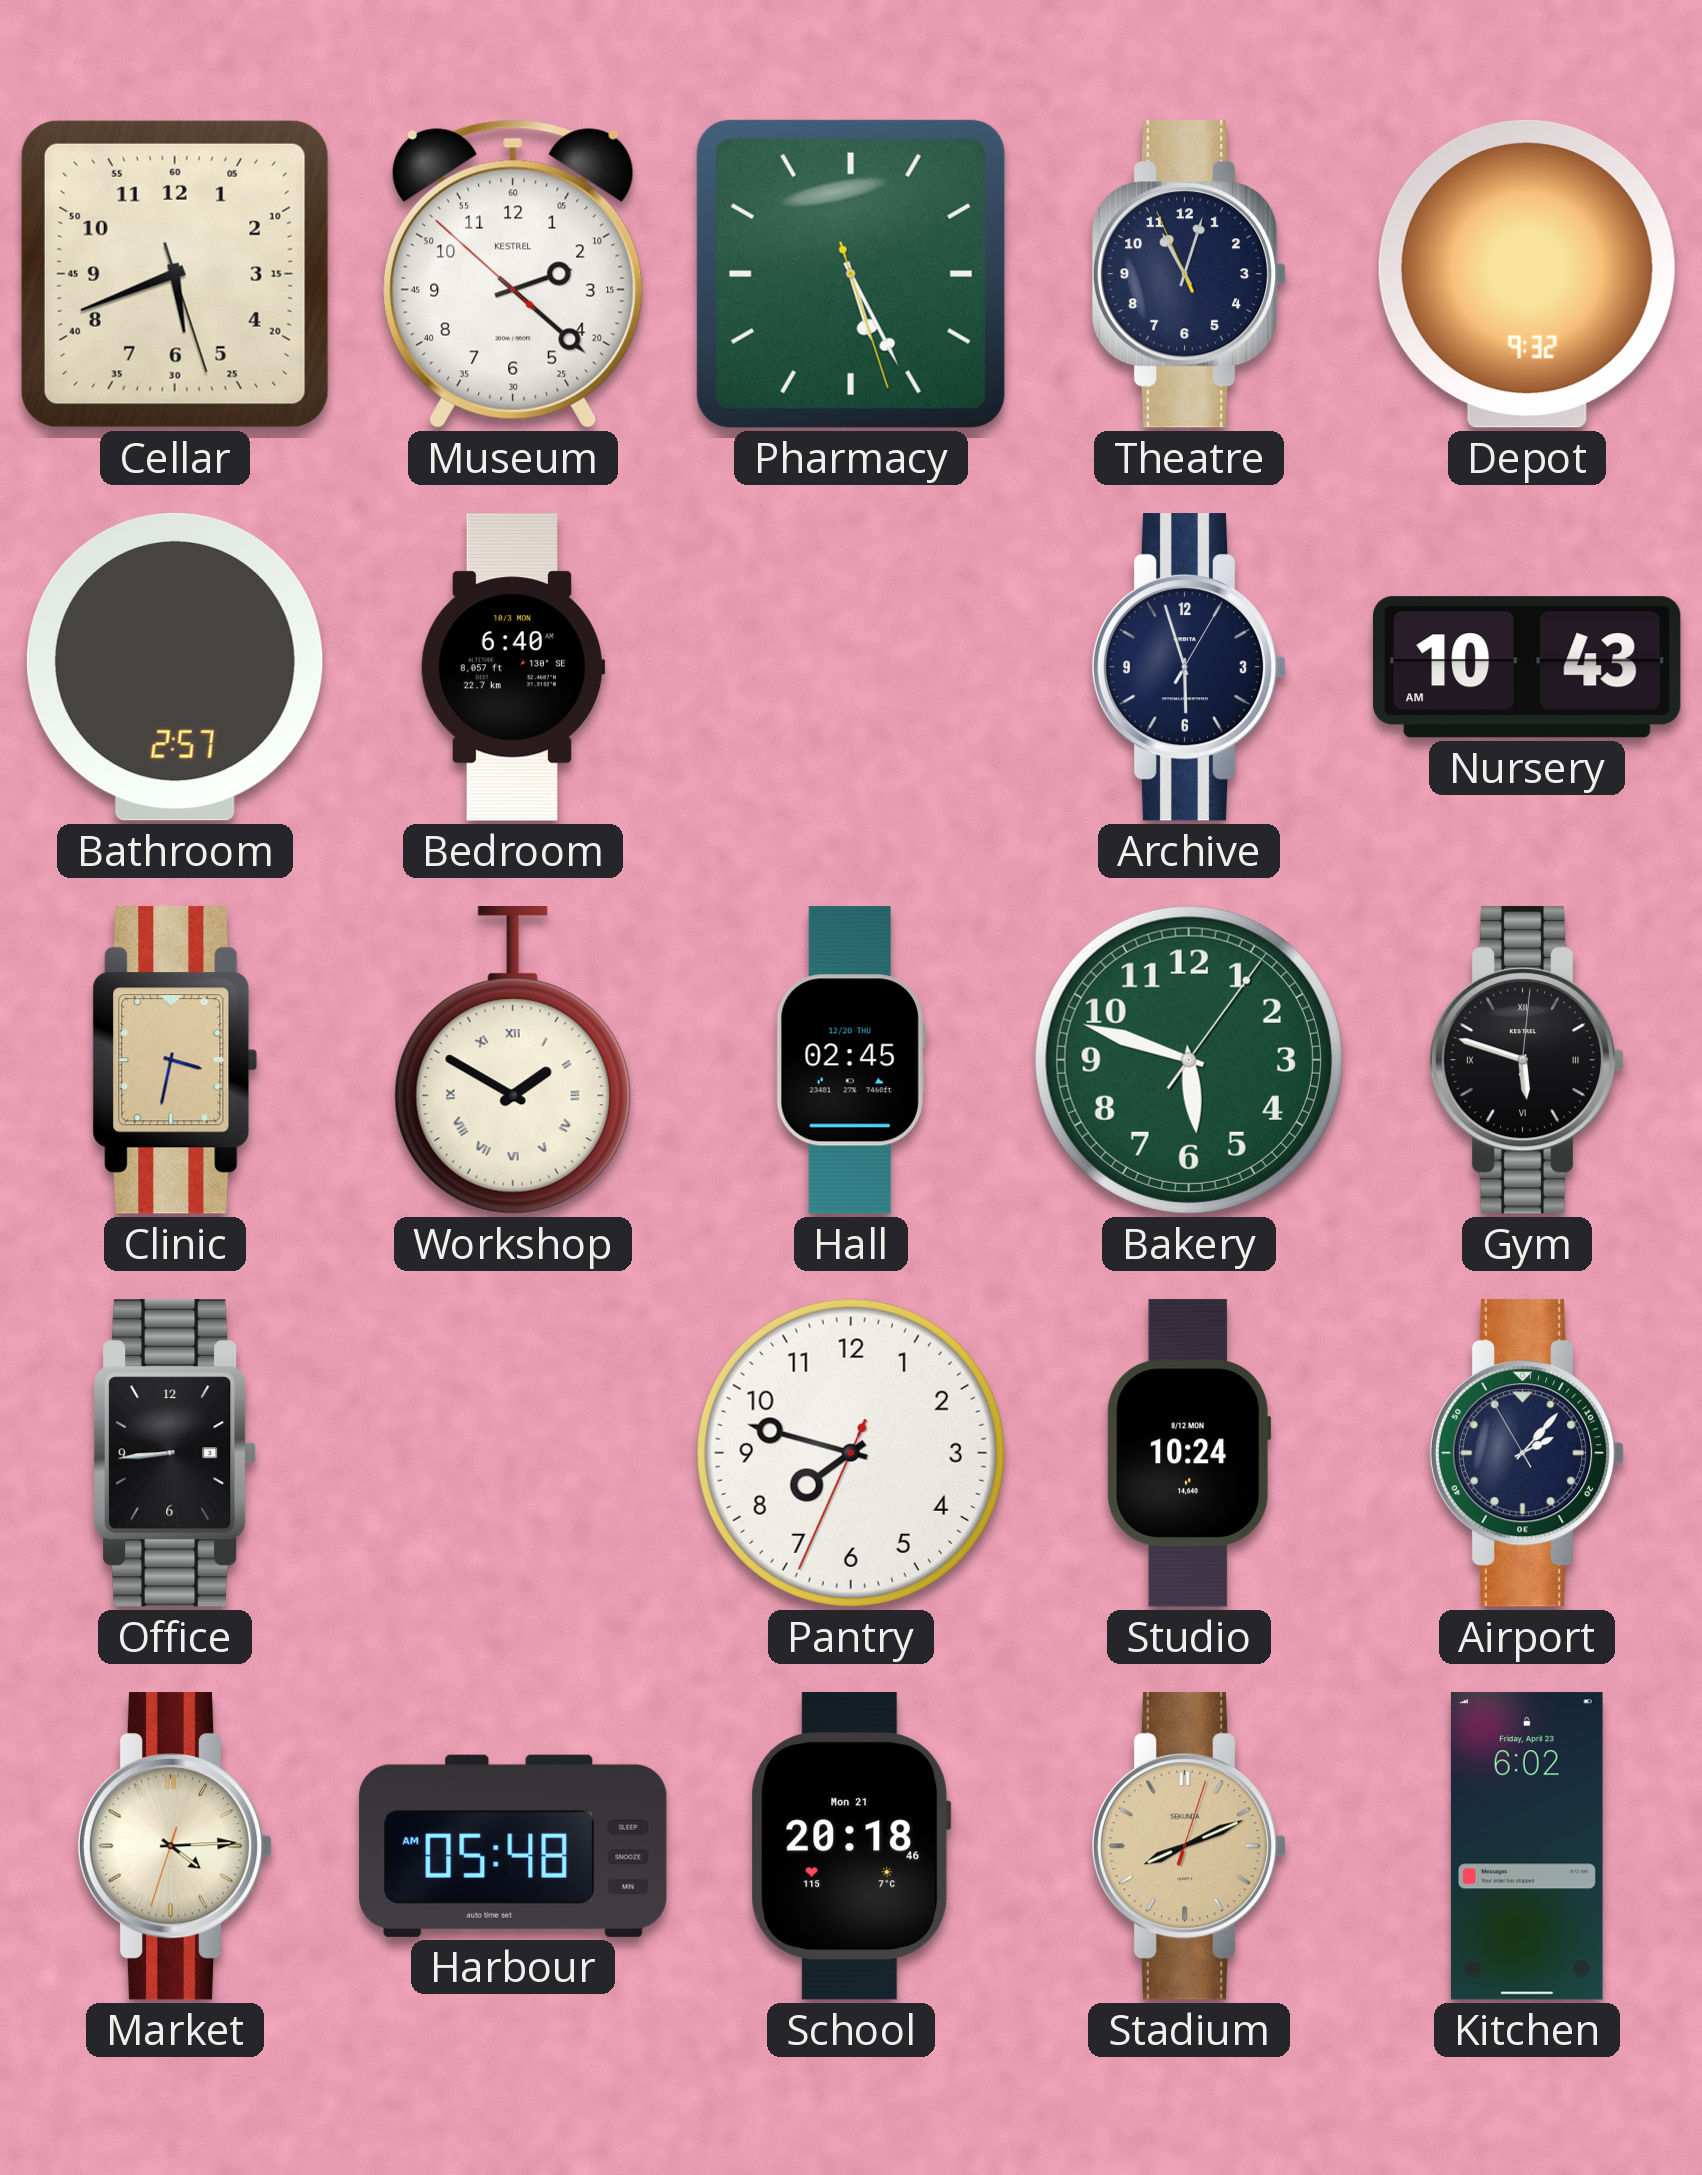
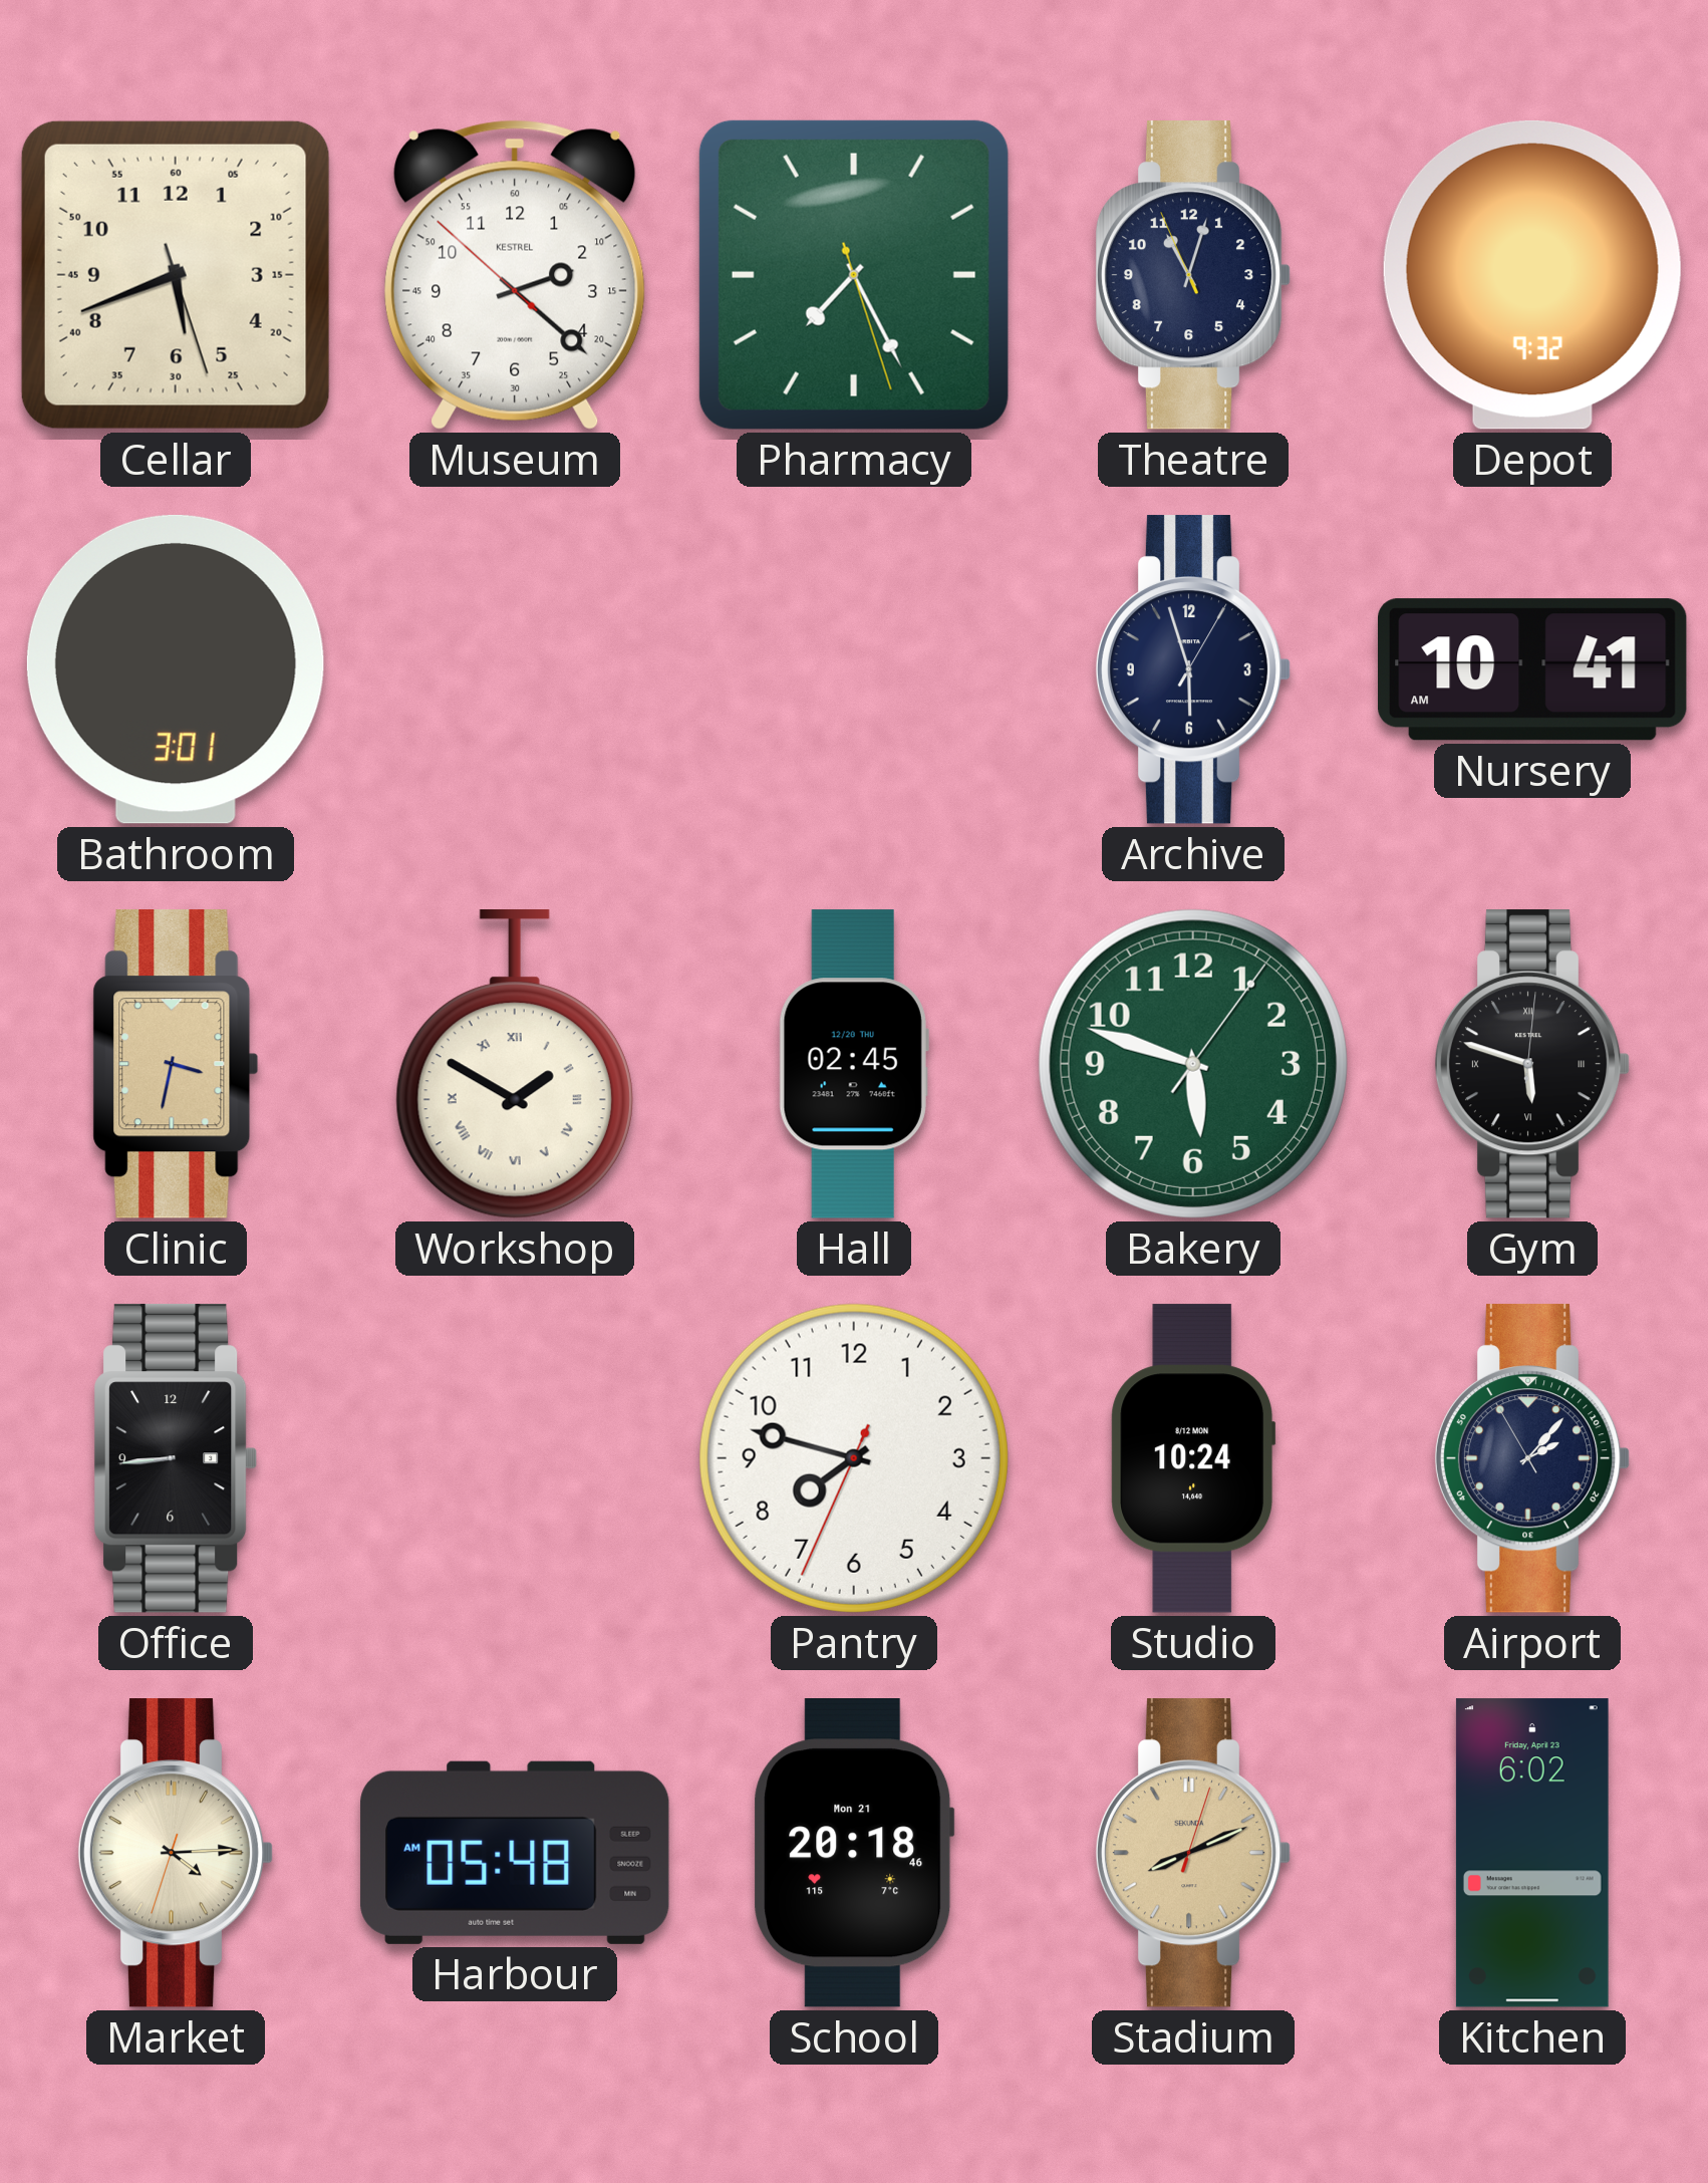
Pharmacy: 5:25 -> 7:25 (854, 275)
Bathroom: 2:57 -> 3:01 (176, 669)
Bedroom: 6:40 -> none (513, 667)
Nursery: 10:43 -> 10:41 (1533, 669)
